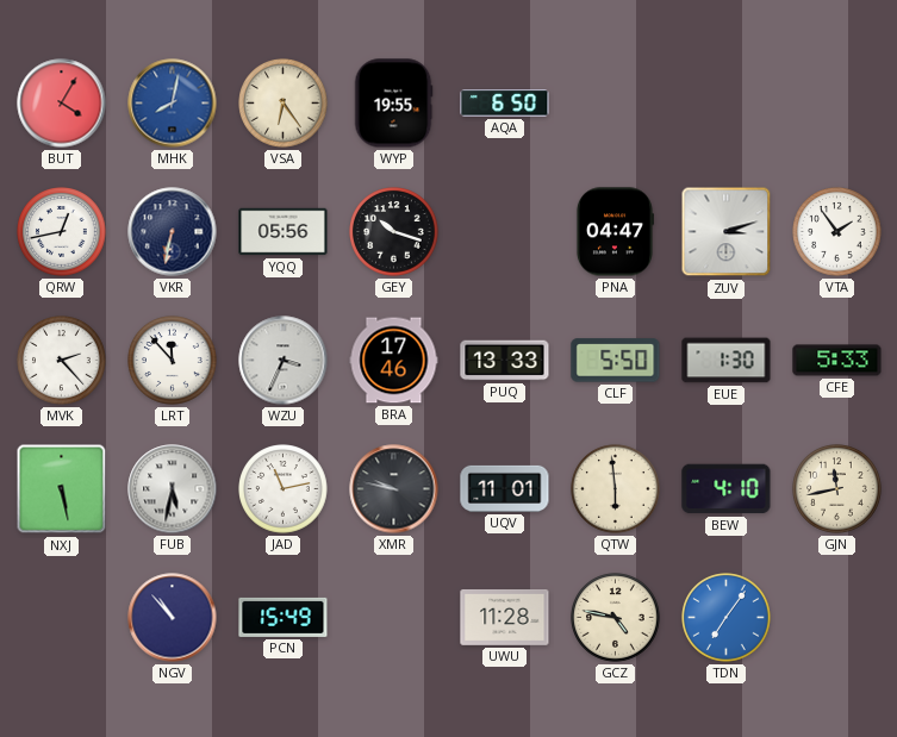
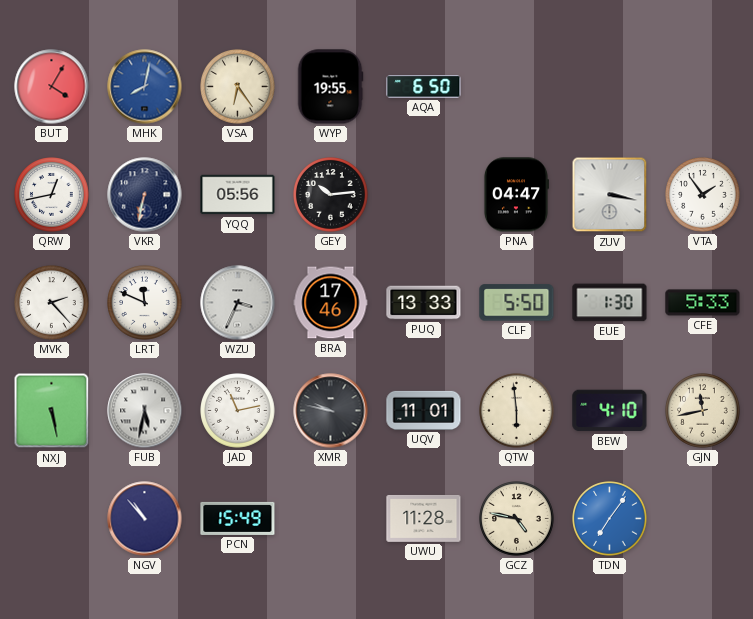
GEY: 10:18 -> 10:14 (331, 195)
ZUV: 3:12 -> 3:17 (610, 195)
LRT: 11:53 -> 11:49 (145, 303)
